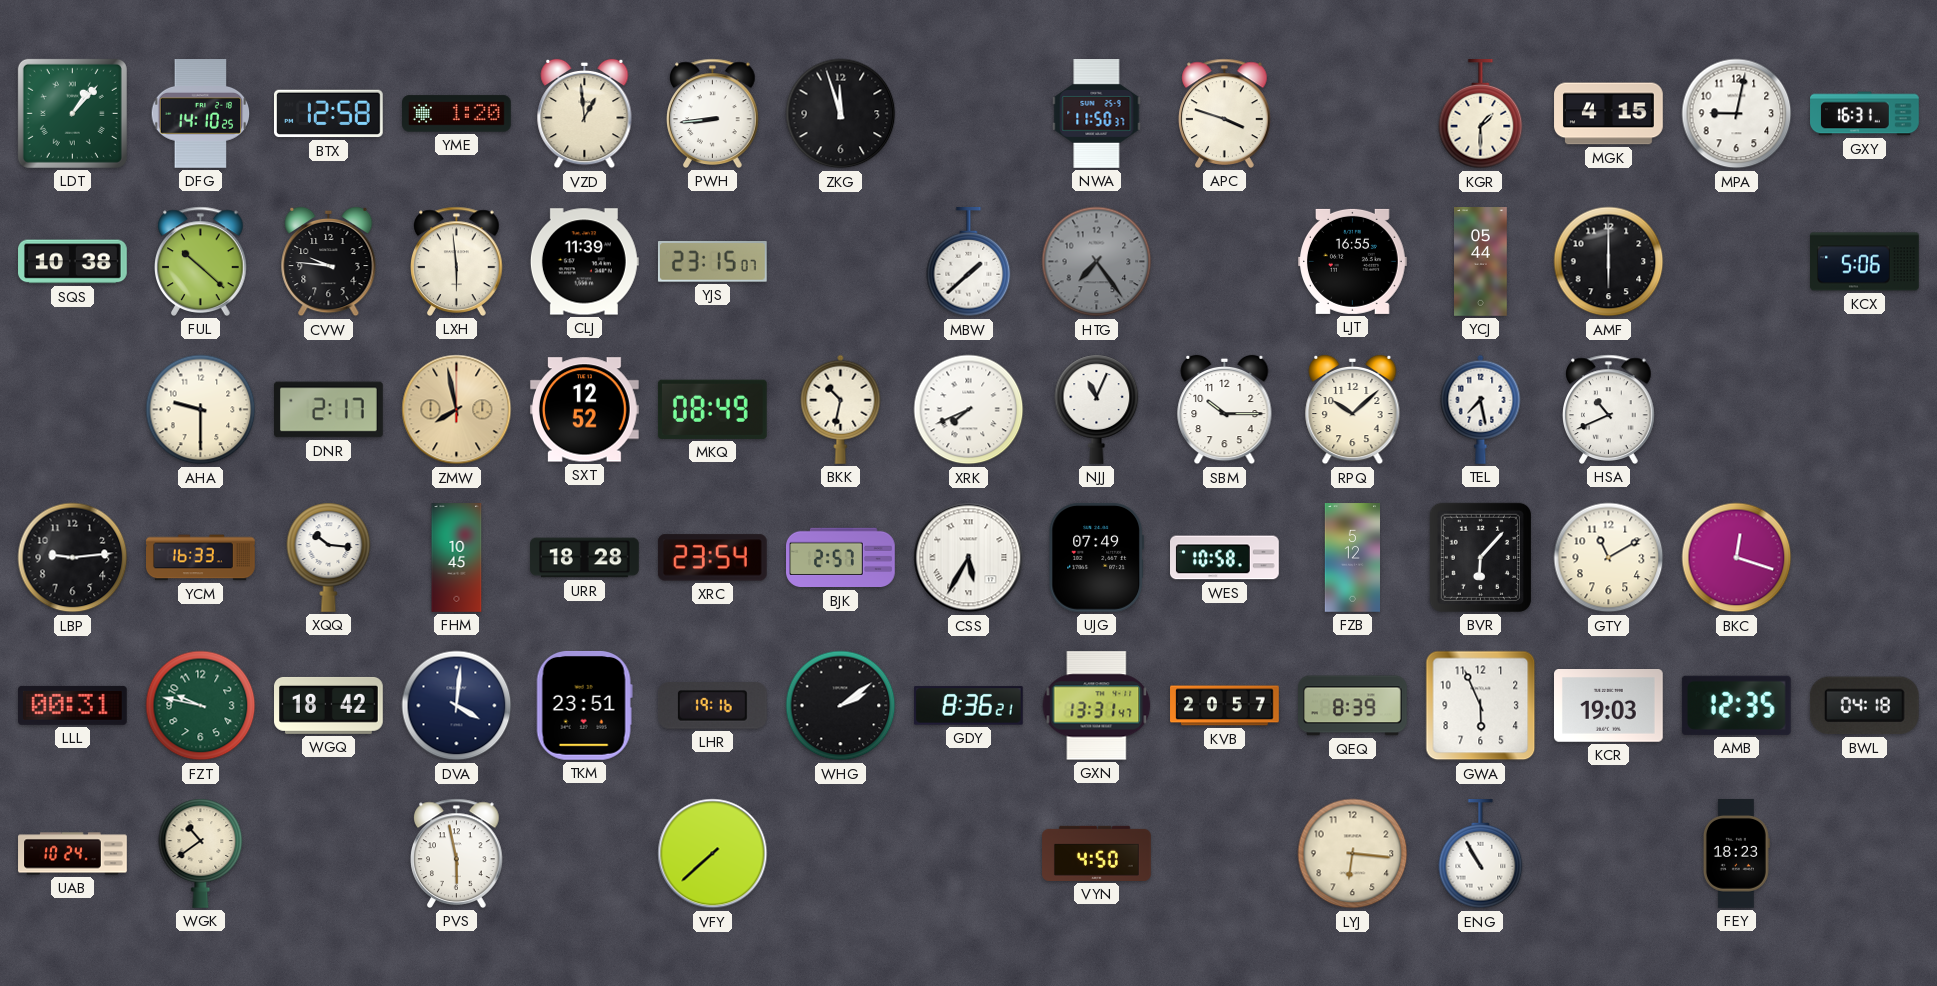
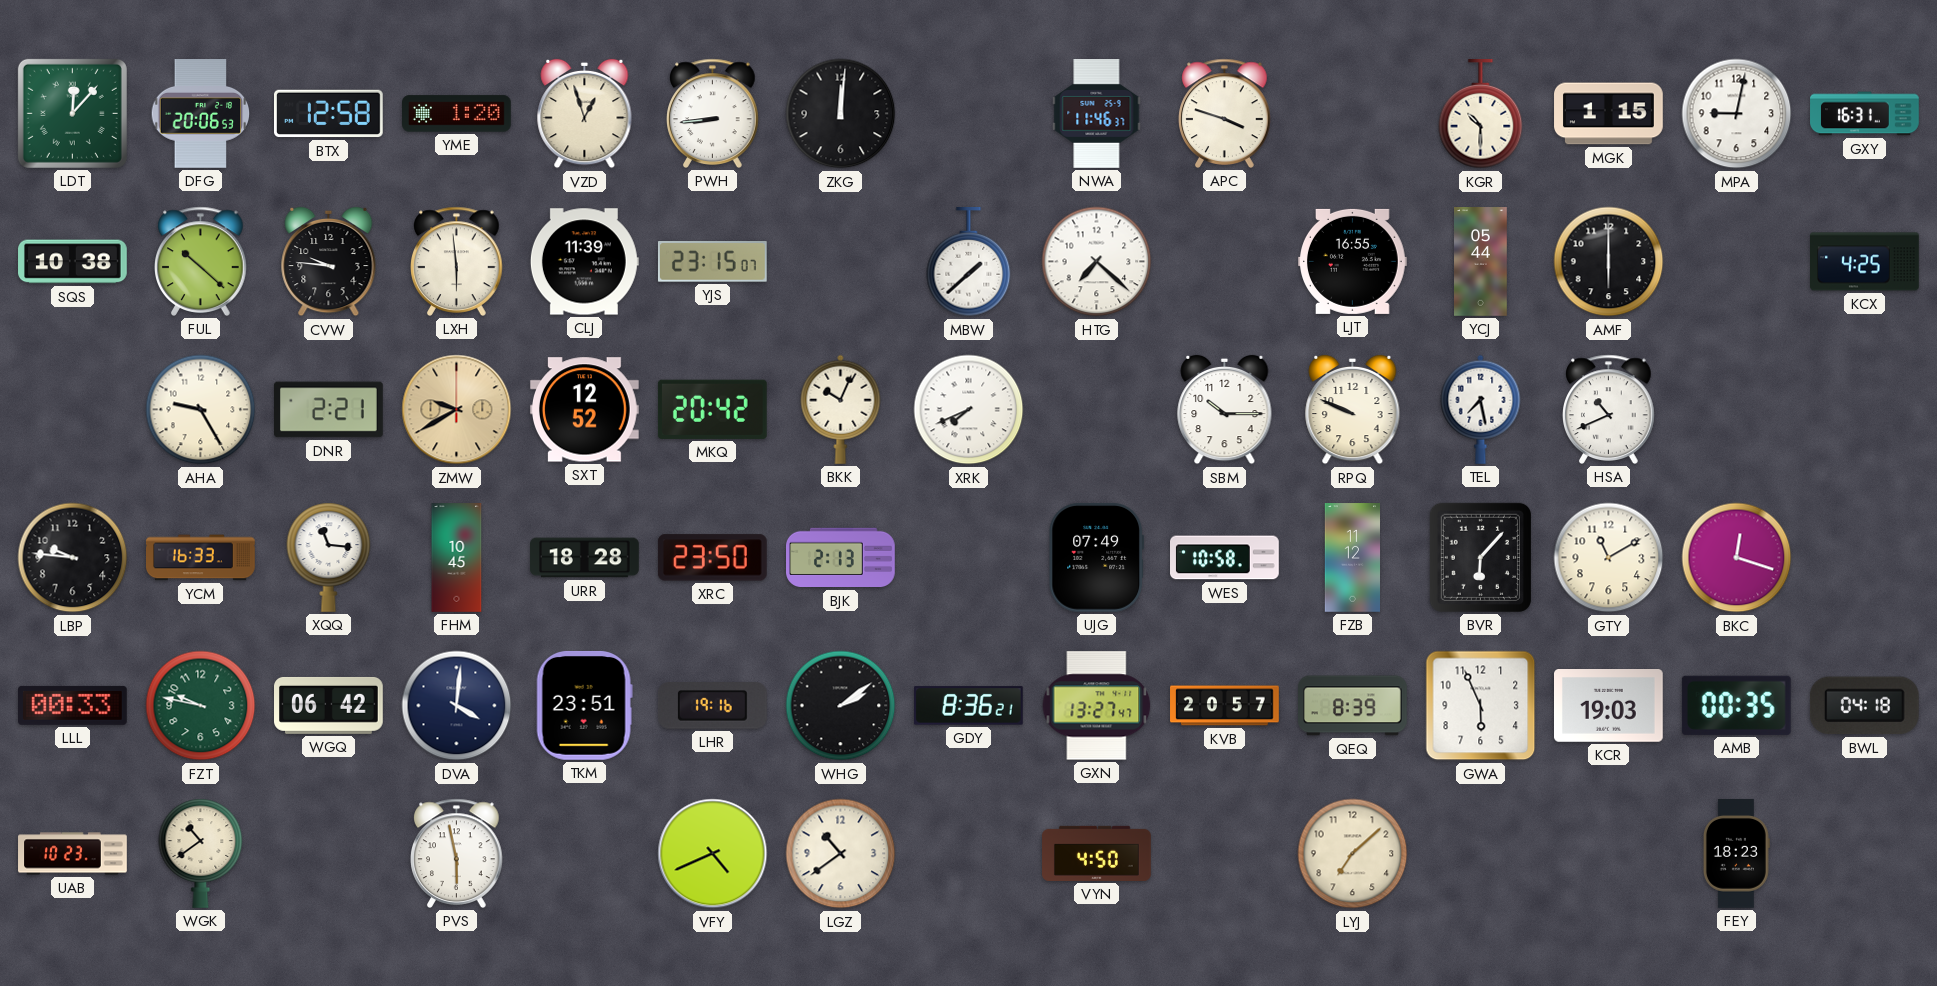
LDT: 1:07 -> 12:07 (72, 113)
DFG: 14:10 -> 20:06 (201, 114)
VZD: 12:59 -> 12:57 (585, 114)
ZKG: 11:57 -> 12:01 (841, 114)
NWA: 11:50 -> 11:46 (1097, 114)
KGR: 1:30 -> 10:30 (1481, 115)
MGK: 4:15 -> 1:15 (1609, 114)
HTG: 7:24 -> 7:22 (1097, 262)
HTG dial: grey -> white (1097, 262)
KCX: 5:06 -> 4:25 (1865, 262)
AHA: 9:30 -> 9:25 (201, 410)
DNR: 2:17 -> 2:21 (329, 410)
ZMW: 7:58 -> 9:40 (457, 410)
MKQ: 08:49 -> 20:42 (712, 409)
BKK: 10:32 -> 10:04 (841, 409)
NJJ: 11:04 -> none (1097, 409)
RPQ: 10:08 -> 9:49 (1353, 410)
LBP: 9:14 -> 9:46 (73, 558)
XQQ: 10:16 -> 11:16 (329, 557)
XRC: 23:54 -> 23:50 (712, 558)
BJK: 2:57 -> 2:13 (841, 558)
CSS: 5:35 -> none (969, 558)
FZB: 5:12 -> 11:12 (1353, 558)
LLL: 00:31 -> 00:33 (73, 705)
WGQ: 18:42 -> 06:42 (329, 705)
GXN: 13:31 -> 13:27 (1097, 706)
AMB: 12:35 -> 00:35 (1736, 705)
UAB: 10:24 -> 10:23 (73, 854)
VFY: 7:38 -> 4:41 (713, 854)
LGZ: none -> 10:39 (841, 854)
LYJ: 6:16 -> 7:08 (1353, 854)
ENG: 10:55 -> none (1481, 855)
